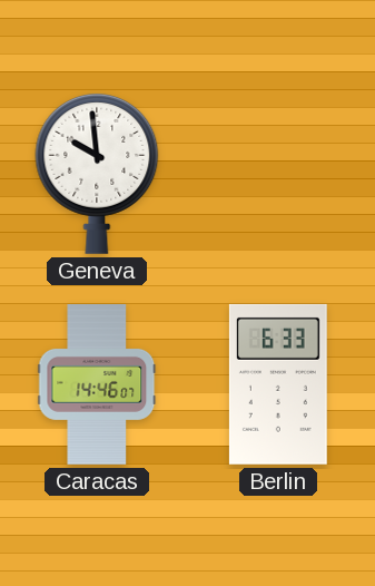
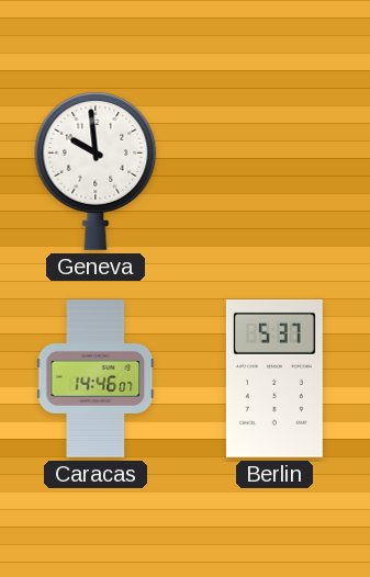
Berlin: 6:33 -> 5:37 (274, 378)
